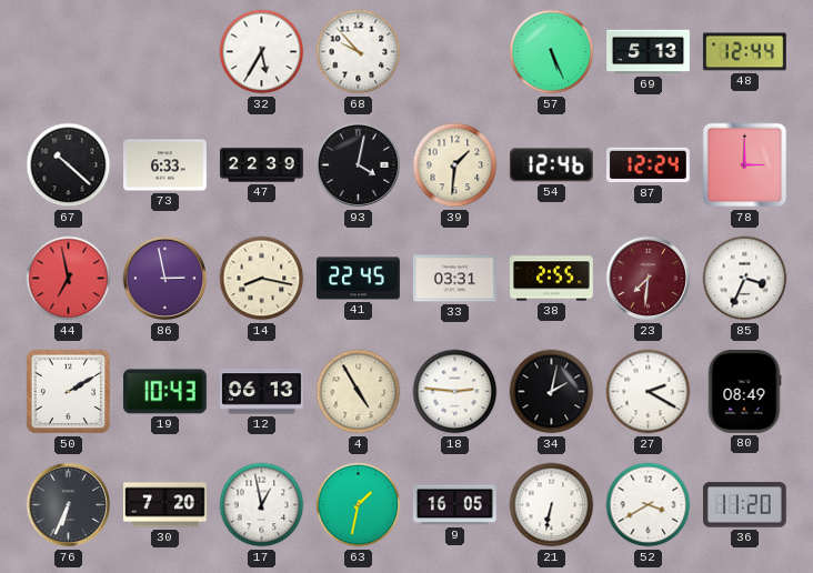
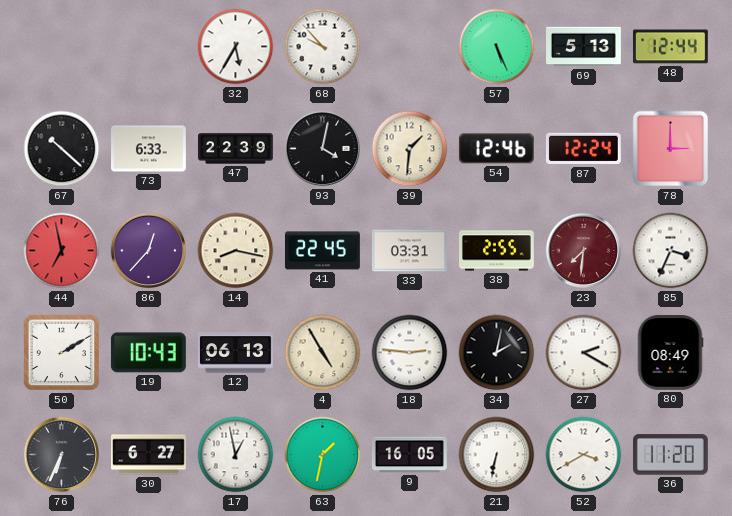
86: 2:58 -> 12:37 (149, 251)
30: 7:20 -> 6:27 (149, 455)
